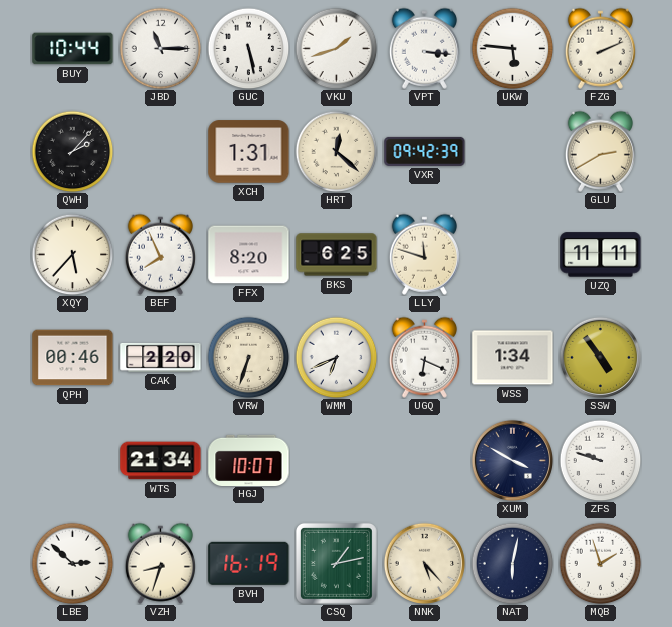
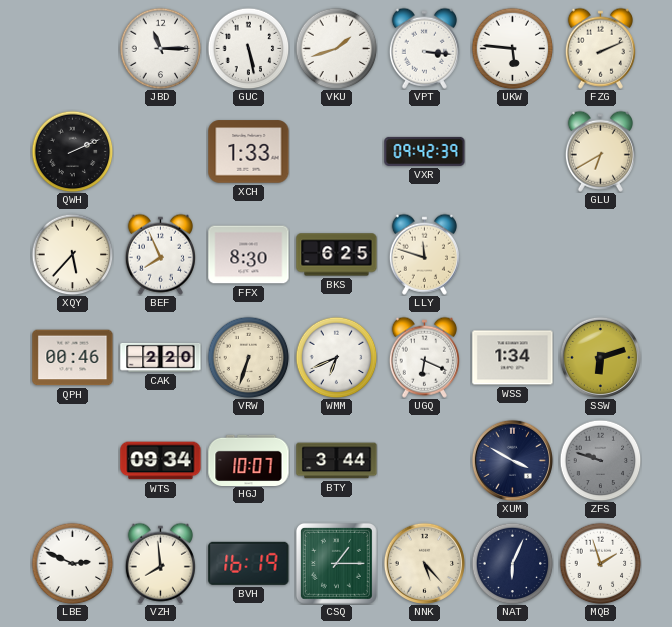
BUY: 10:44 -> none (73, 49)
QWH: 2:07 -> 2:11 (72, 151)
XCH: 1:31 -> 1:33 (249, 152)
HRT: 12:22 -> none (336, 151)
GLU: 2:40 -> 6:40 (600, 151)
FFX: 8:20 -> 8:30 (249, 255)
UZQ: 11:11 -> none (601, 255)
SSW: 4:54 -> 6:12 (600, 357)
WTS: 21:34 -> 09:34 (161, 461)
BTY: none -> 3:44 (337, 461)
ZFS dial: white -> grey (600, 460)
LBE: 2:52 -> 2:49 (72, 563)
VZH: 8:33 -> 7:59 (160, 563)
CSQ: 1:13 -> 1:15 (336, 563)
NAT: 6:02 -> 6:04 (512, 563)
